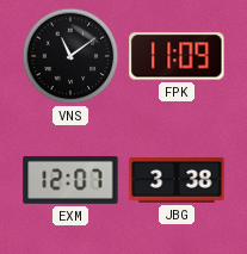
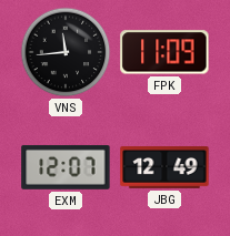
VNS: 11:09 -> 11:44 (66, 52)
JBG: 3:38 -> 12:49 (164, 168)
